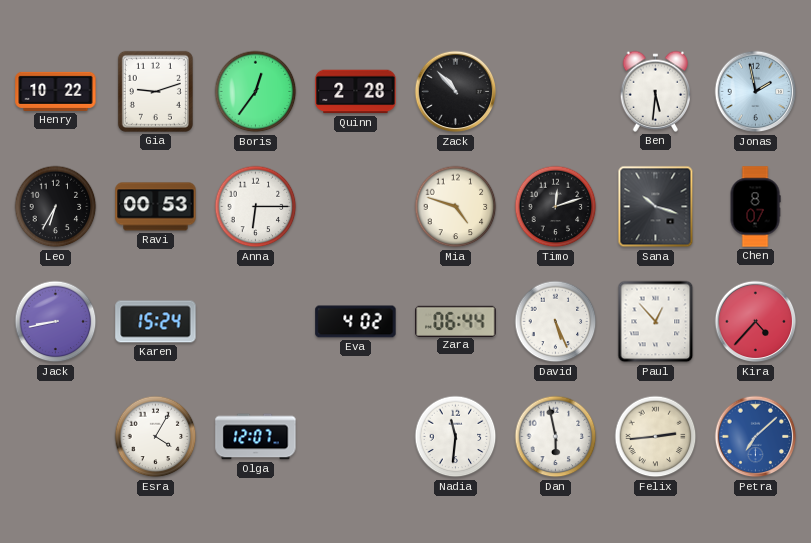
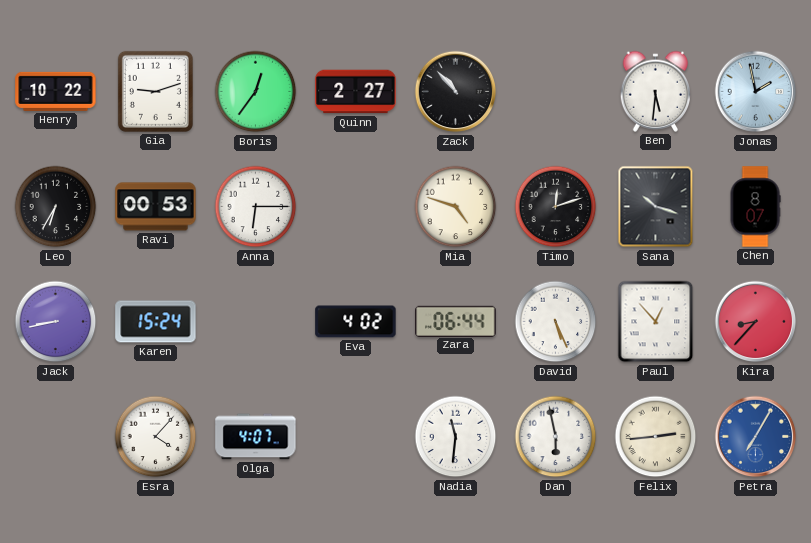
Quinn: 2:28 -> 2:27 (356, 92)
Kira: 4:37 -> 8:37 (756, 322)
Esra: 4:05 -> 4:07 (156, 437)
Olga: 12:07 -> 4:07 (256, 437)
Petra: 7:08 -> 7:05 (756, 437)
